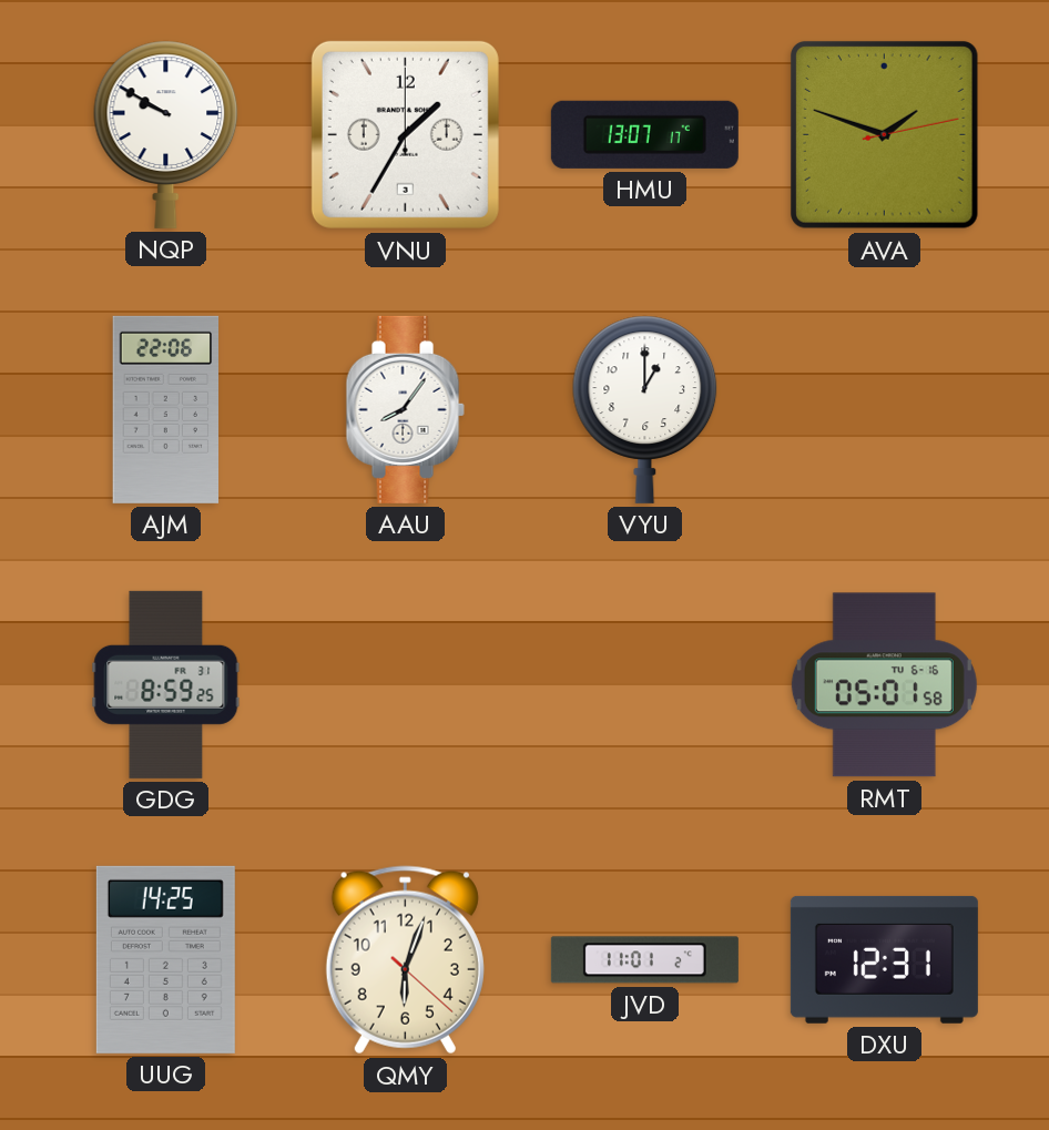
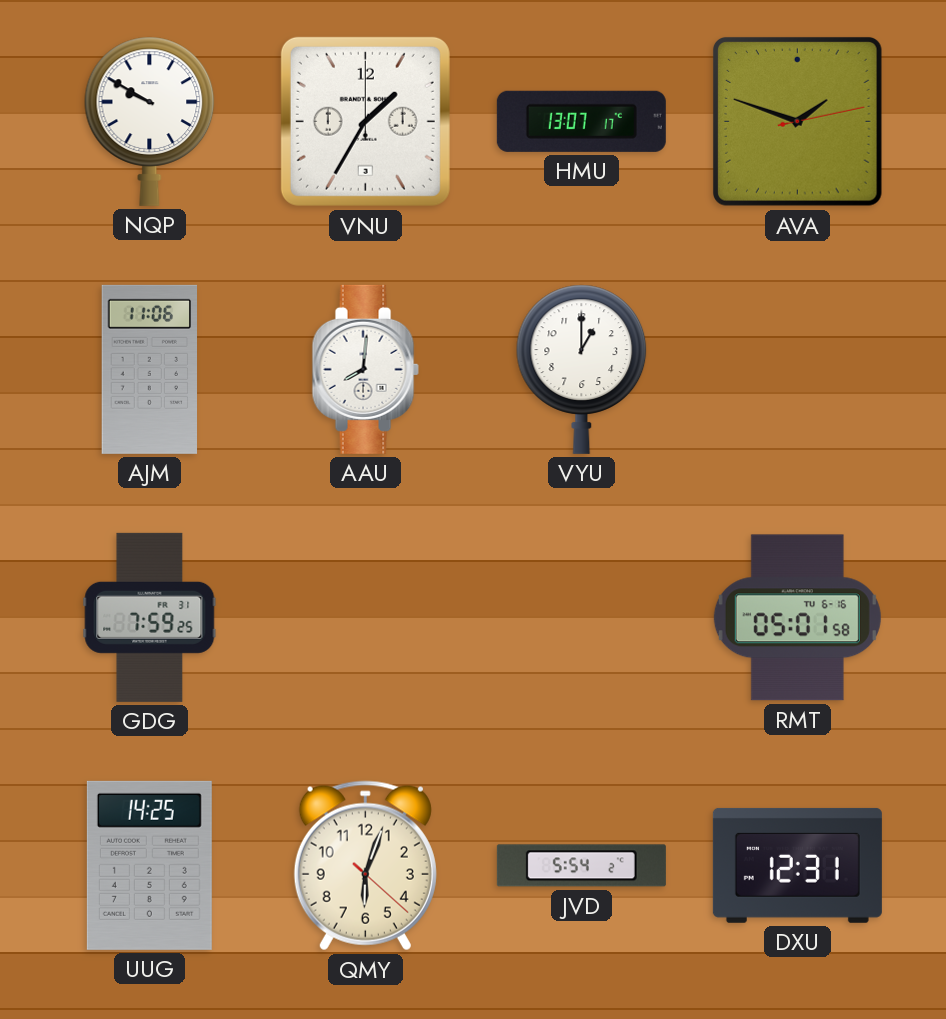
AJM: 22:06 -> 11:06 (150, 369)
AAU: 8:06 -> 8:01 (365, 369)
GDG: 8:59 -> 7:59 (150, 617)
JVD: 11:01 -> 5:54 (581, 866)
